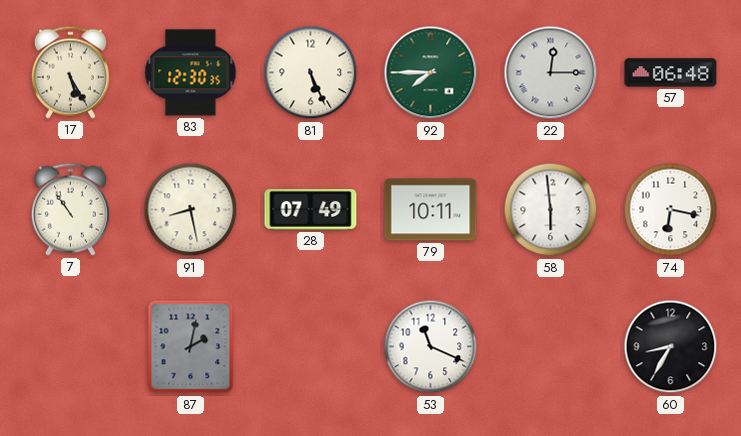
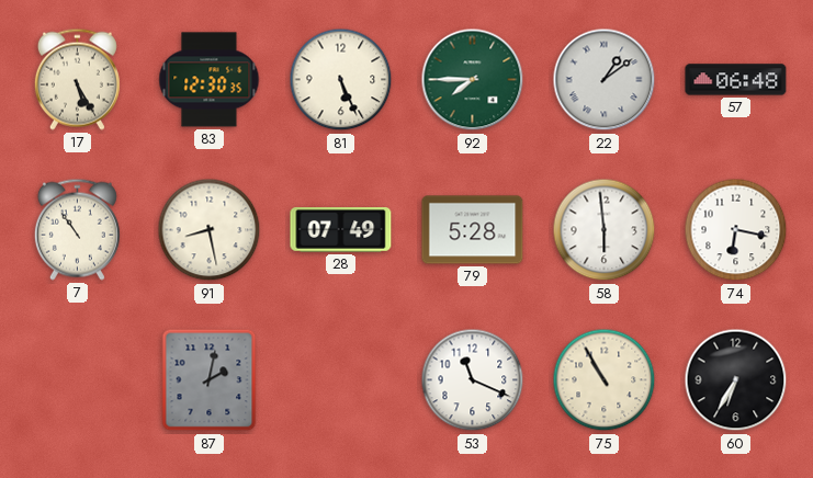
22: 12:15 -> 1:09 (605, 80)
79: 10:11 -> 5:28 (473, 230)
75: none -> 10:55 (605, 380)
60: 8:35 -> 6:35 (736, 380)
